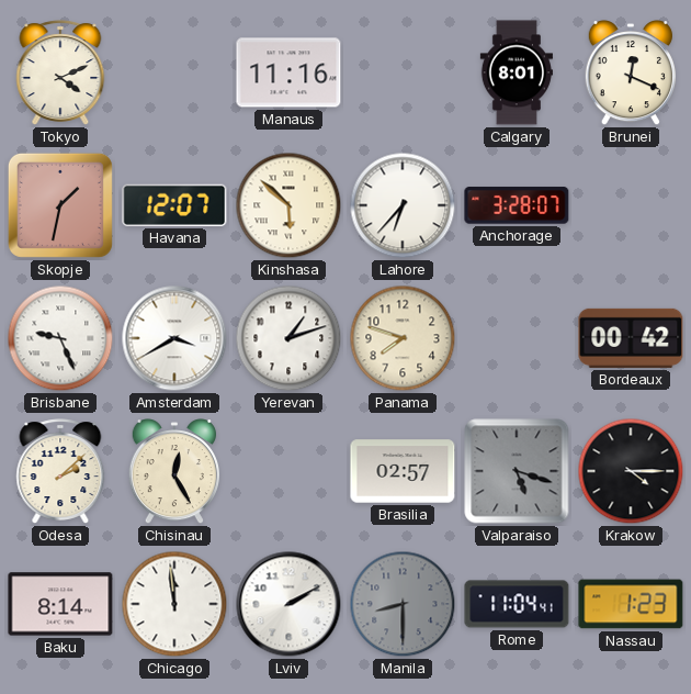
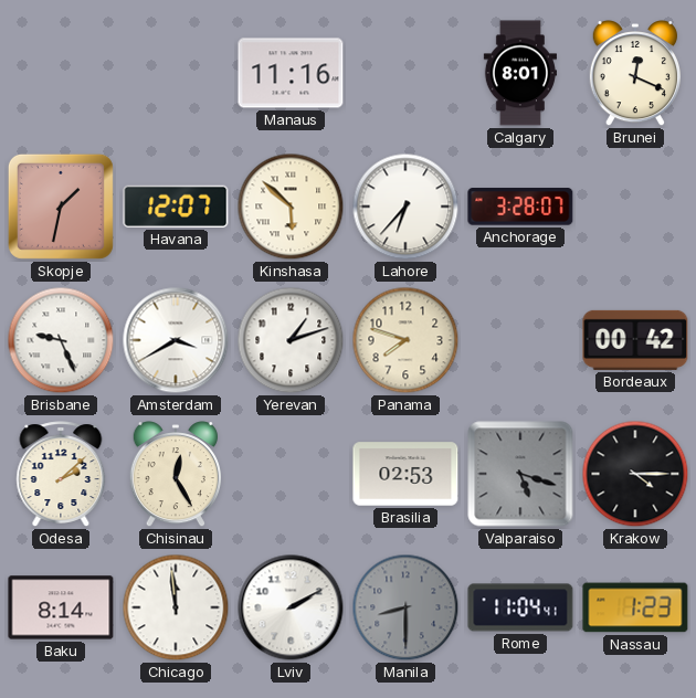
Tokyo: 4:11 -> none (60, 72)
Brasilia: 02:57 -> 02:53 (405, 474)
